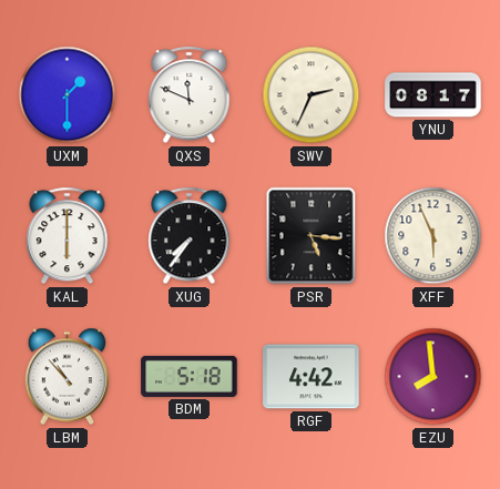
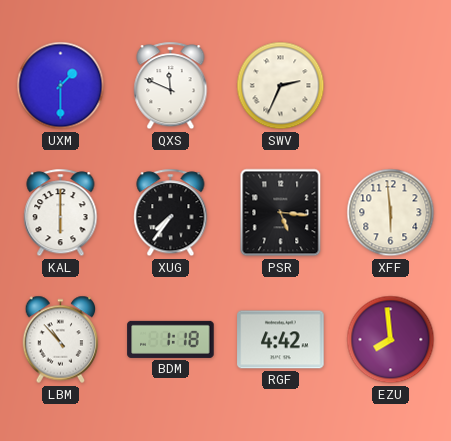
YNU: 08:17 -> none (433, 95)
XFF: 5:56 -> 5:59 (391, 213)
BDM: 5:18 -> 1:18 (171, 339)
